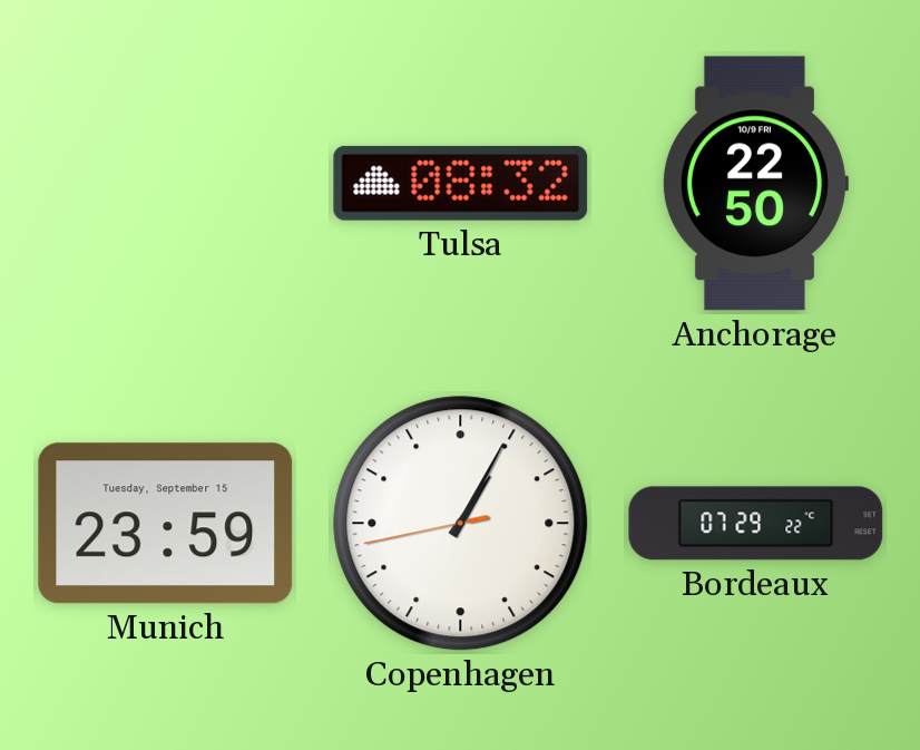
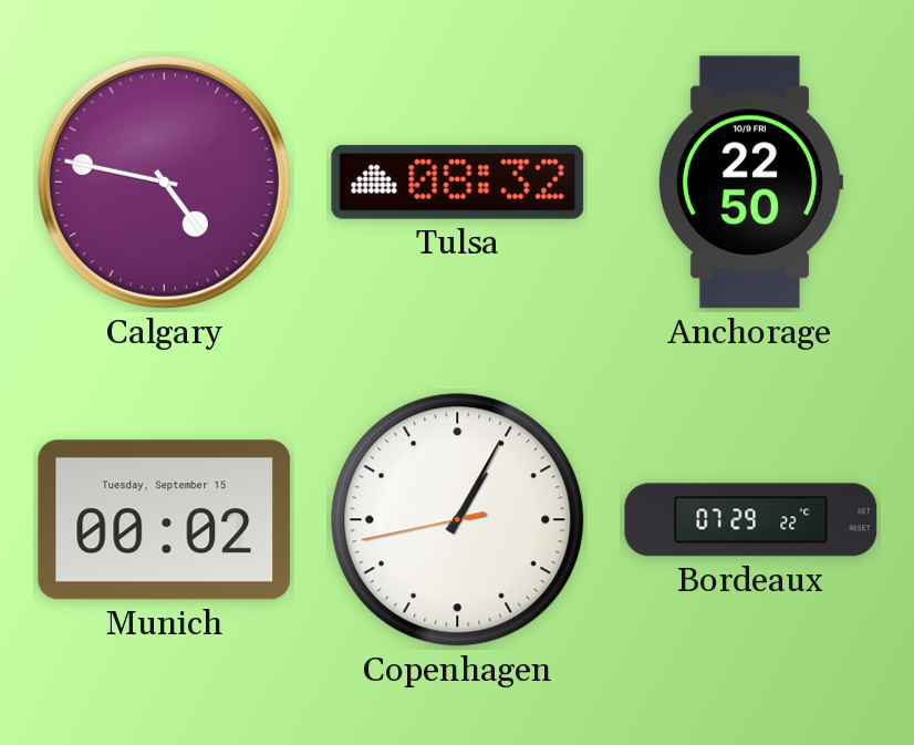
Calgary: none -> 4:47 (164, 182)
Munich: 23:59 -> 00:02 (165, 520)
